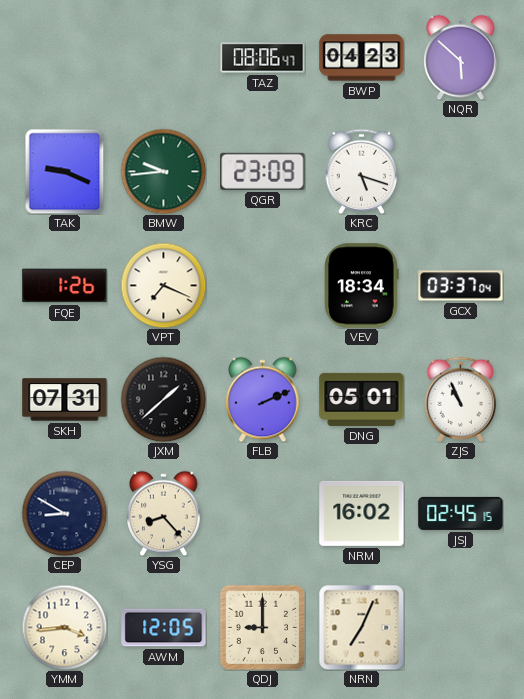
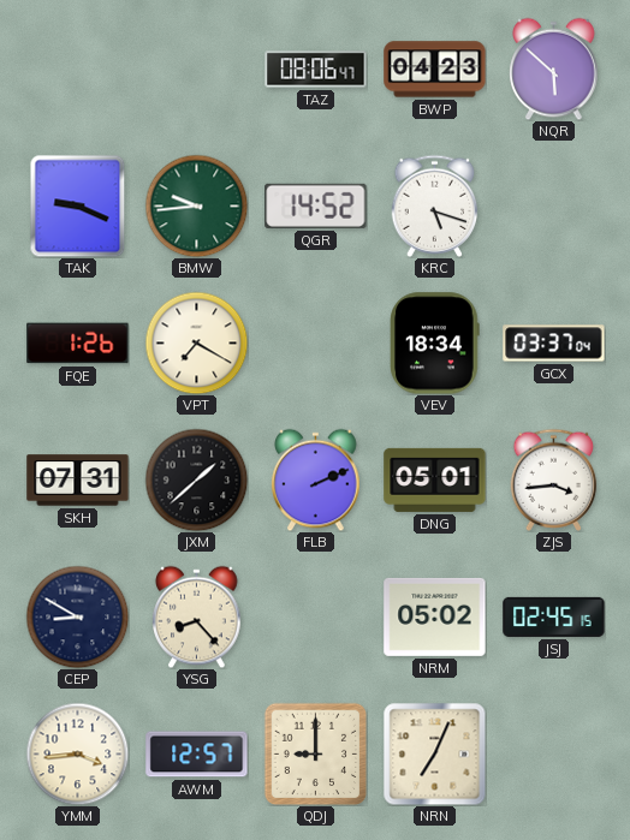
QGR: 23:09 -> 14:52 (316, 205)
VPT: 7:19 -> 7:20 (196, 342)
ZJS: 10:56 -> 3:44 (554, 479)
NRM: 16:02 -> 05:02 (435, 616)
AWM: 12:05 -> 12:57 (197, 755)
